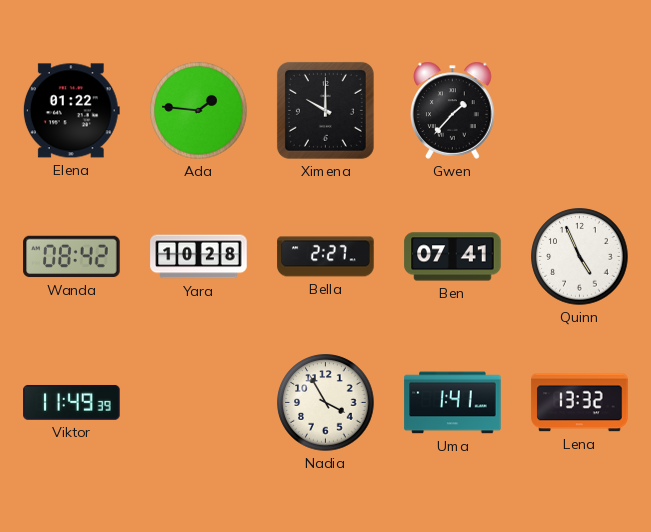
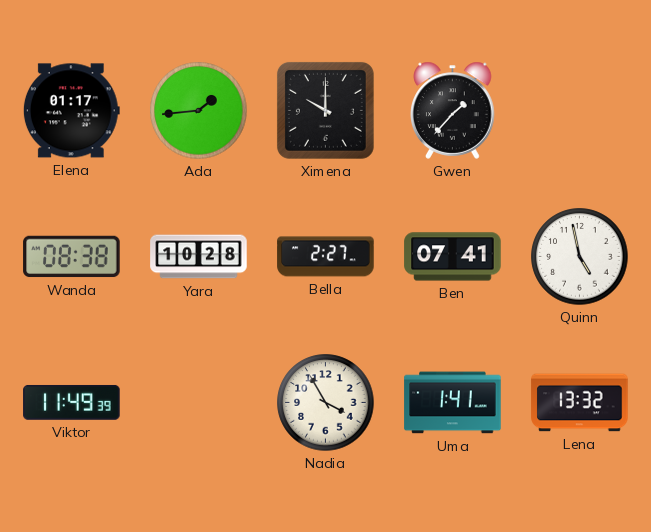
Elena: 01:22 -> 01:17 (71, 111)
Ada: 1:46 -> 1:44 (199, 111)
Wanda: 08:42 -> 08:38 (72, 257)
Quinn: 4:56 -> 4:58 (580, 257)
